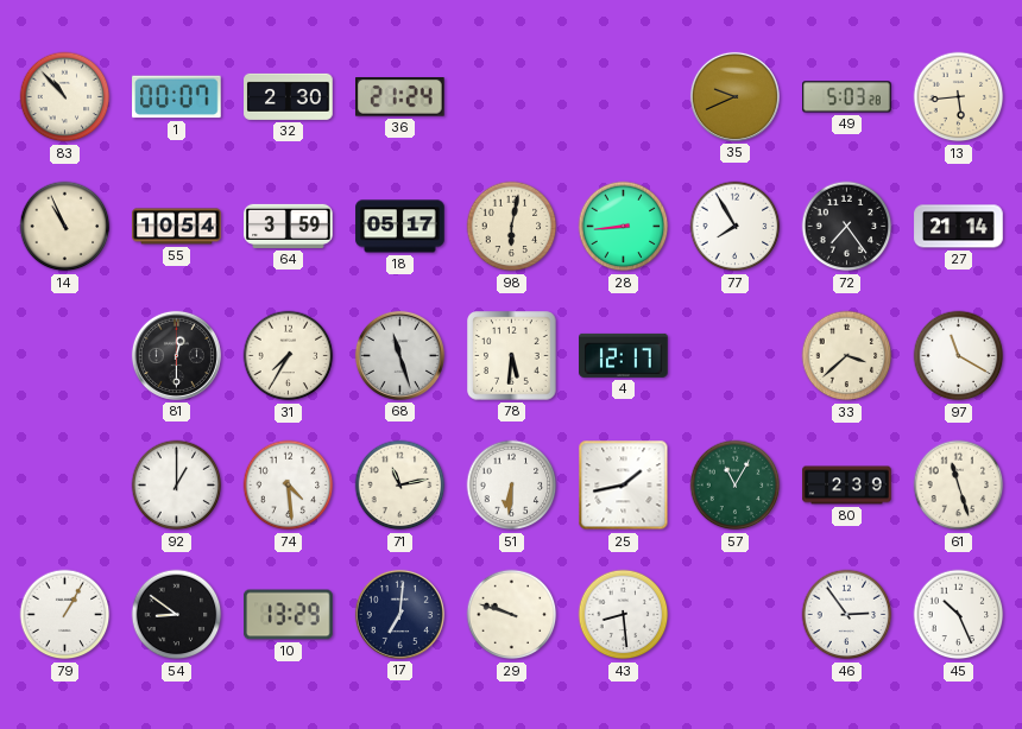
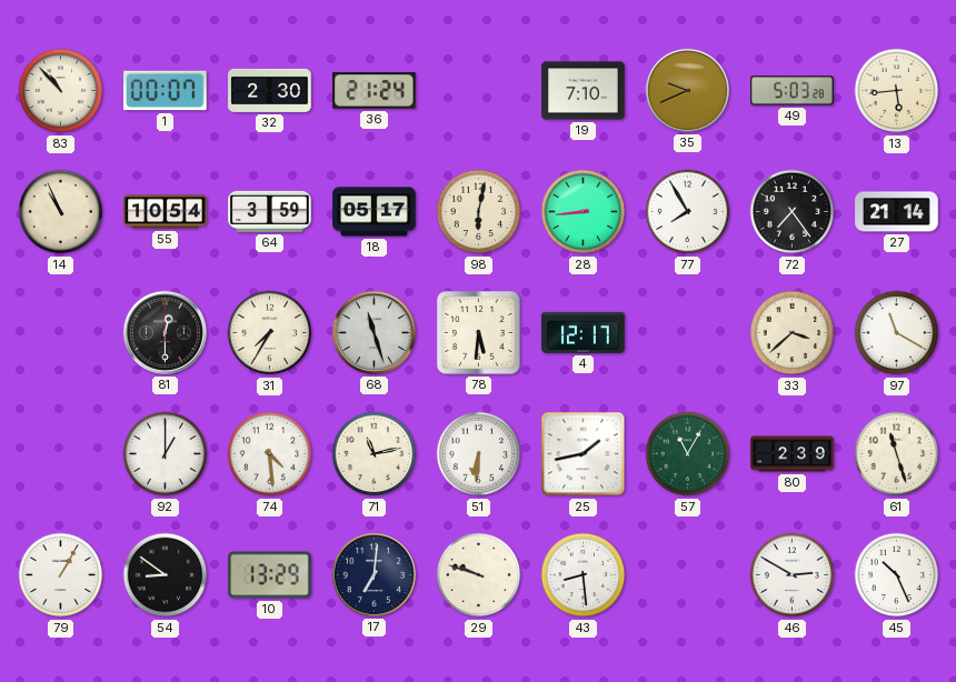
19: none -> 7:10 (584, 91)
46: 2:54 -> 2:50 (793, 575)
